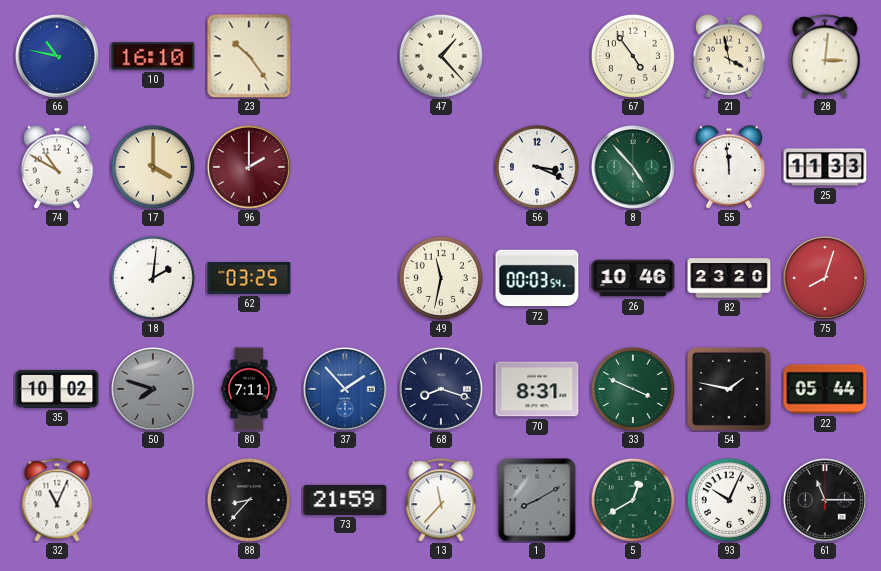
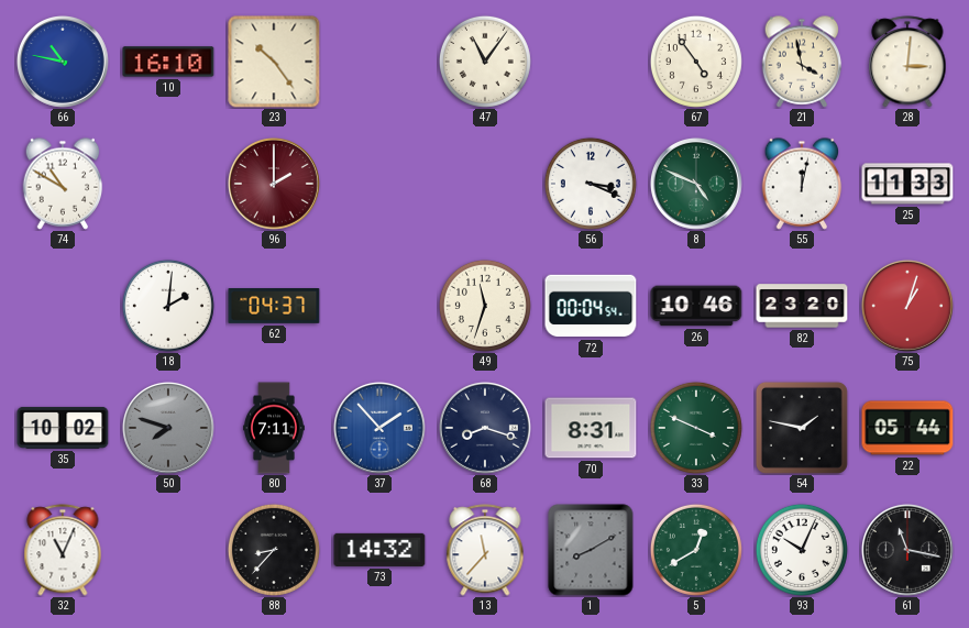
47: 1:23 -> 11:06 (485, 62)
17: 4:00 -> none (153, 167)
8: 4:53 -> 4:49 (696, 184)
55: 11:59 -> 12:02 (802, 184)
62: 03:25 -> 04:37 (274, 307)
49: 11:32 -> 11:33 (485, 306)
72: 00:03 -> 00:04 (591, 306)
75: 8:03 -> 1:03 (907, 306)
73: 21:59 -> 14:32 (379, 550)
61: 11:15 -> 11:17 (907, 550)
